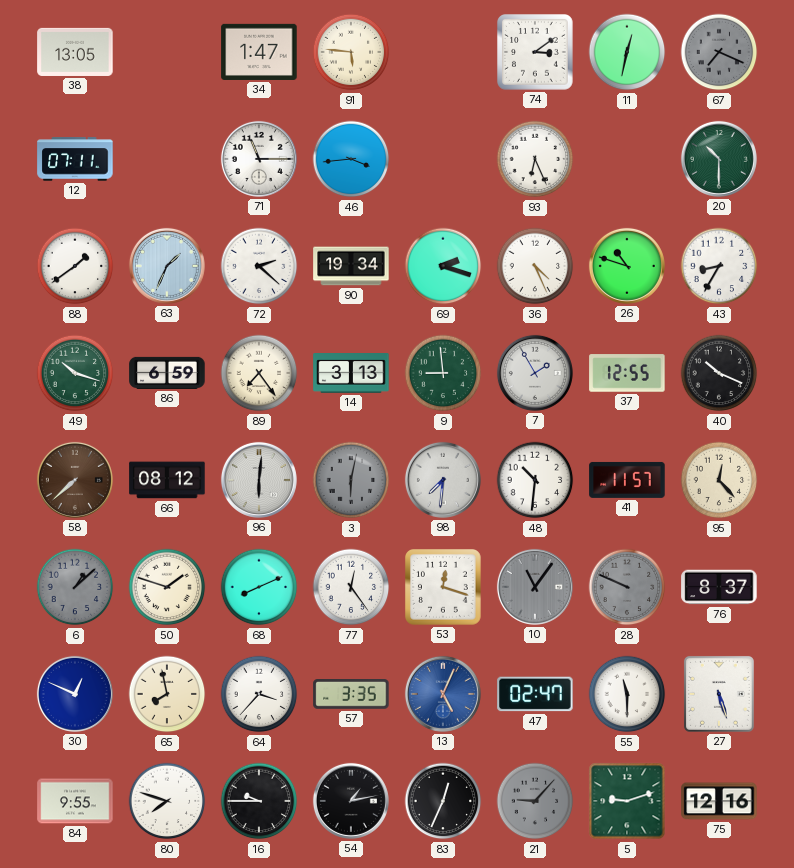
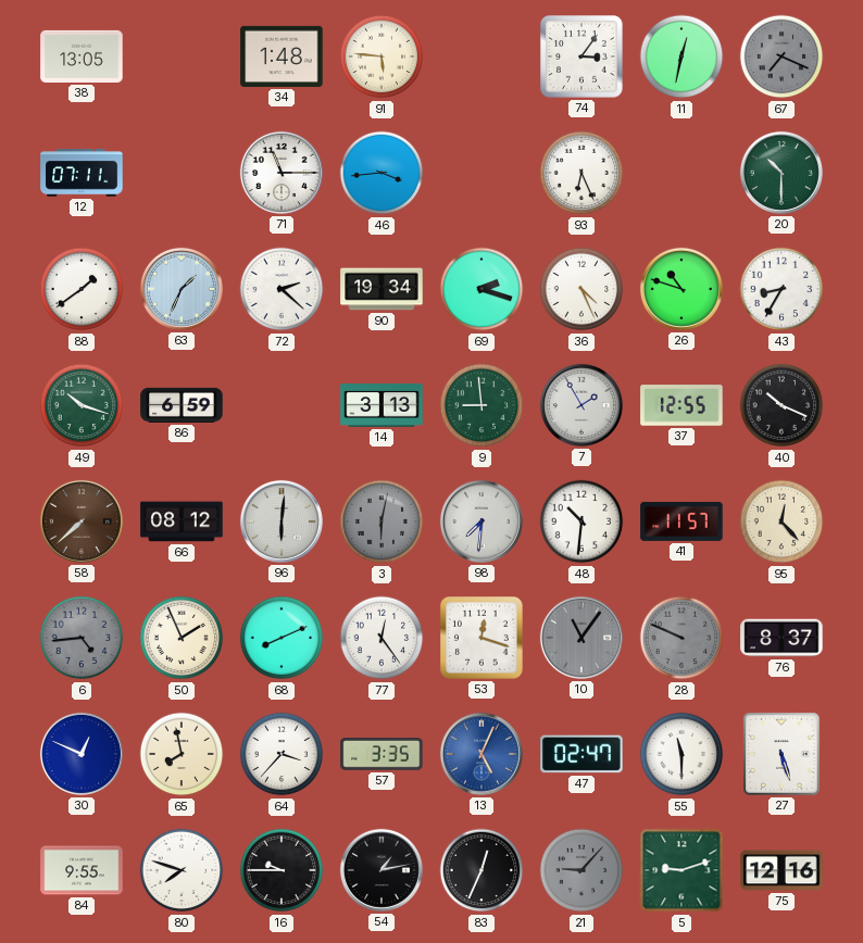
34: 1:47 -> 1:48 (282, 56)
74: 3:09 -> 3:06 (583, 58)
89: 7:24 -> none (259, 373)
6: 1:08 -> 4:44 (82, 638)
50: 1:48 -> 1:56 (182, 638)
